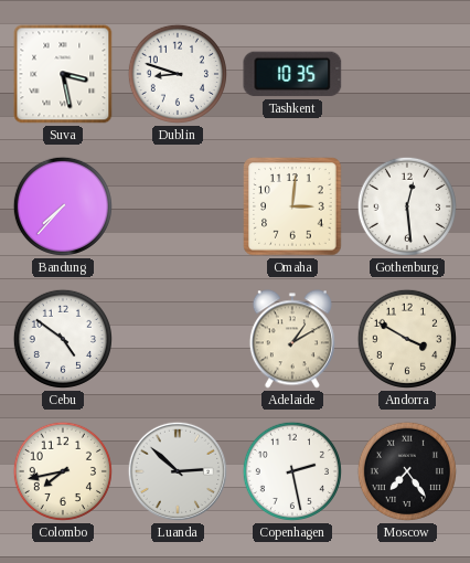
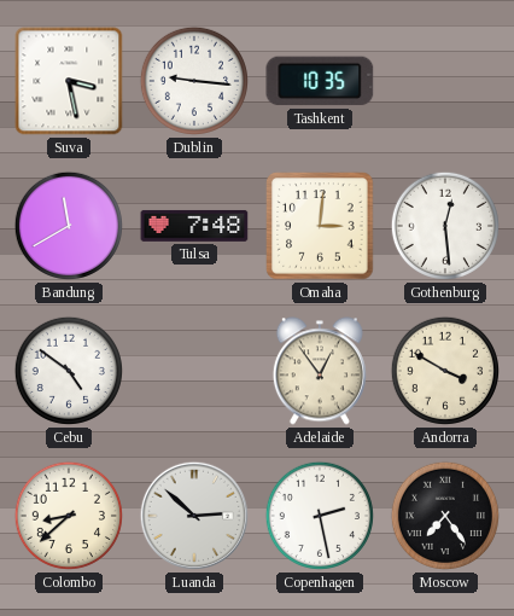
Dublin: 8:48 -> 9:16 (194, 81)
Bandung: 7:37 -> 11:40 (69, 226)
Tulsa: none -> 7:48 (194, 226)
Adelaide: 1:10 -> 12:54 (320, 371)
Colombo: 7:43 -> 8:38 (69, 516)
